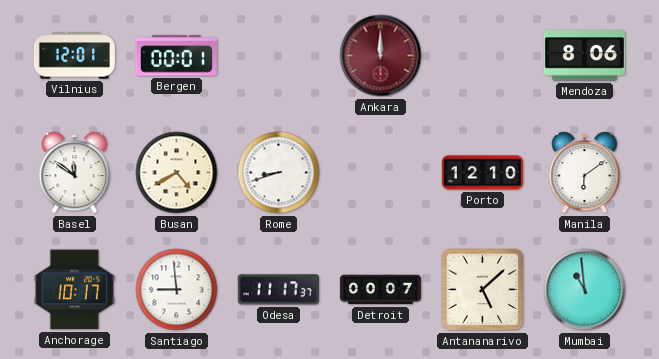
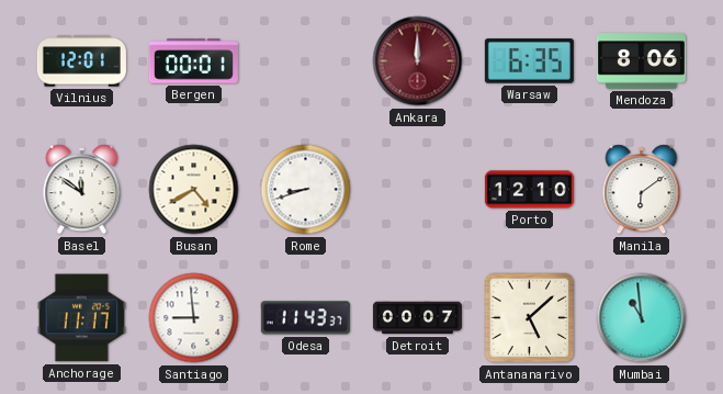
Warsaw: none -> 6:35 (529, 61)
Anchorage: 10:17 -> 11:17 (81, 318)
Odesa: 11:17 -> 11:43 (305, 318)
